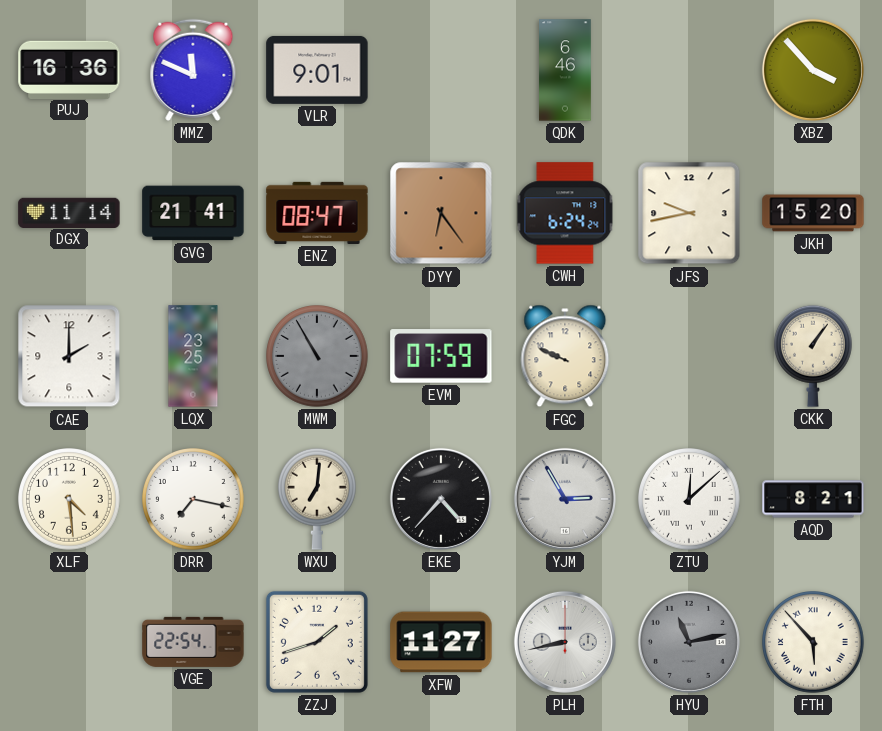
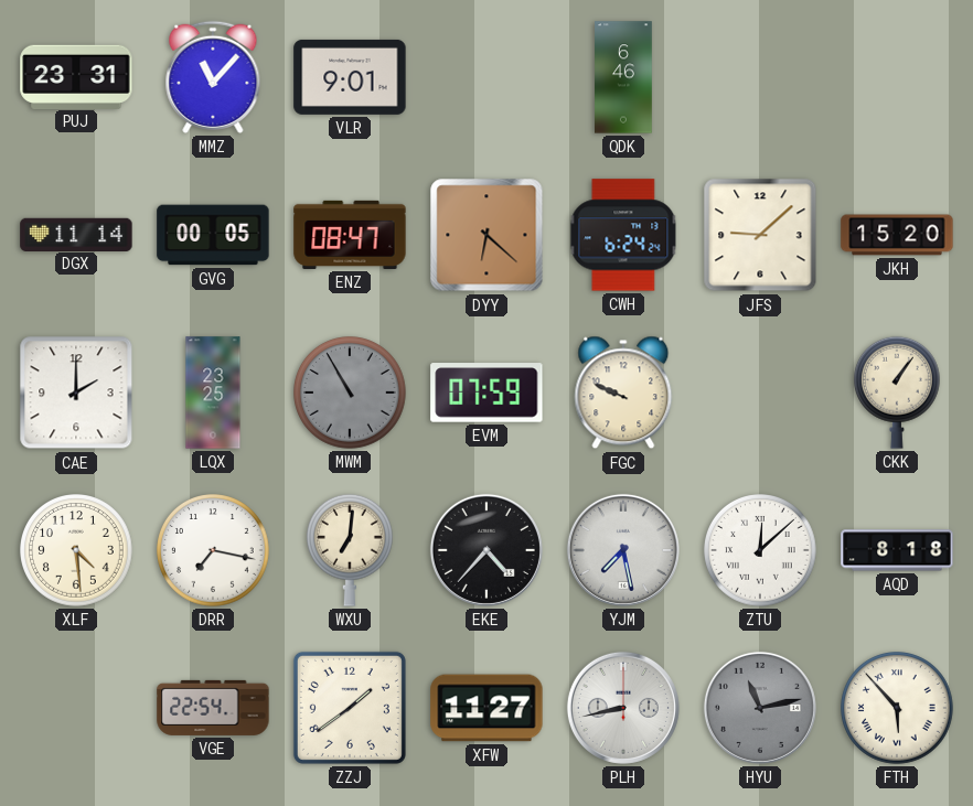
PUJ: 16:36 -> 23:31 (76, 76)
MMZ: 11:49 -> 11:07 (213, 77)
XBZ: 3:53 -> none (813, 70)
GVG: 21:41 -> 00:05 (213, 235)
DYY: 6:24 -> 6:22 (487, 235)
JFS: 9:43 -> 9:08 (760, 235)
YJM: 2:55 -> 7:28 (623, 550)
AQD: 8:21 -> 8:18 (897, 550)
ZZJ: 1:42 -> 1:39 (350, 708)
